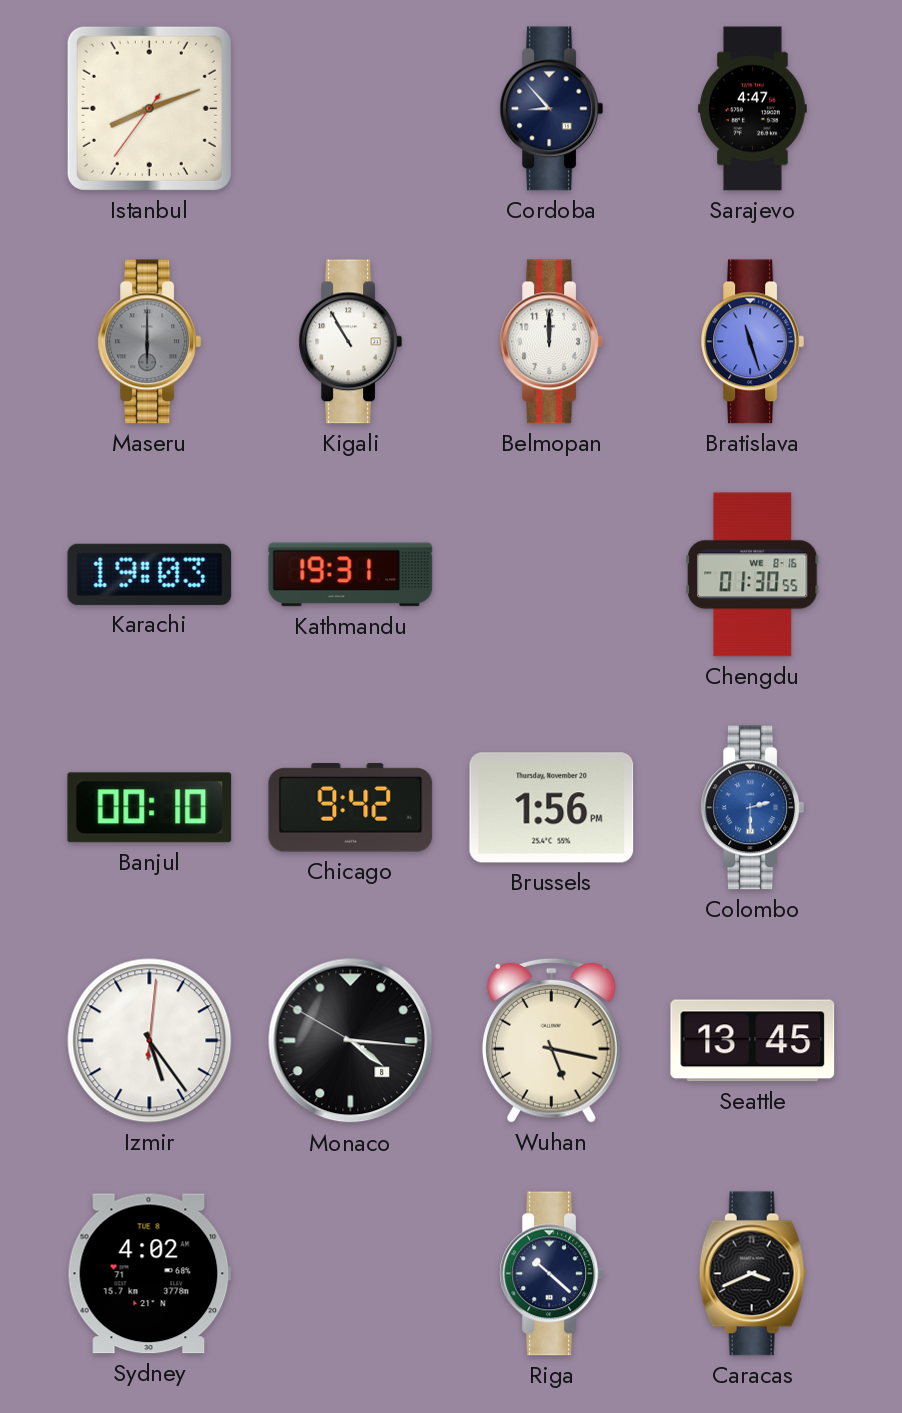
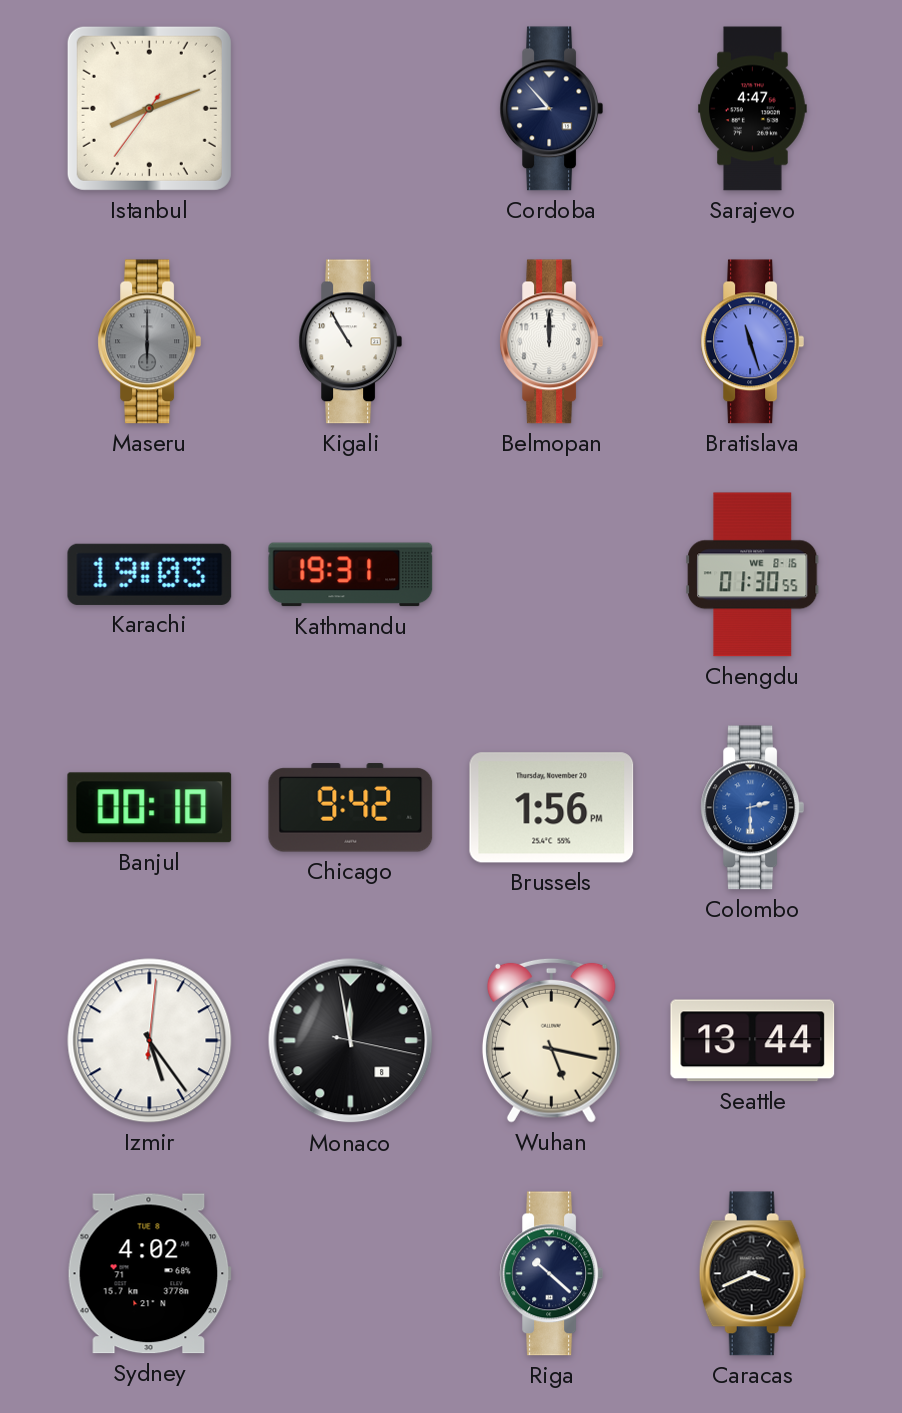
Monaco: 4:15 -> 11:58 (351, 1041)
Seattle: 13:45 -> 13:44 (753, 1041)
